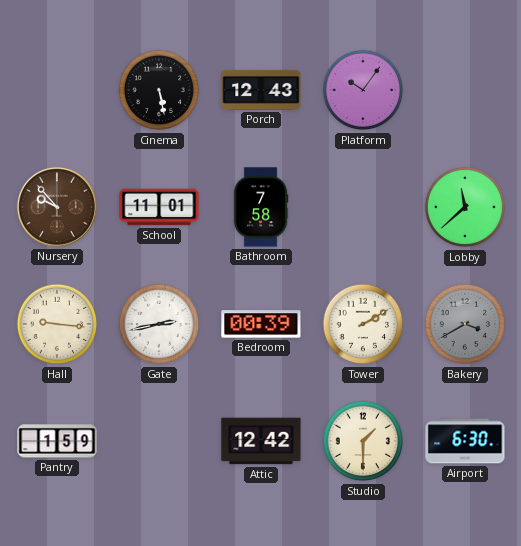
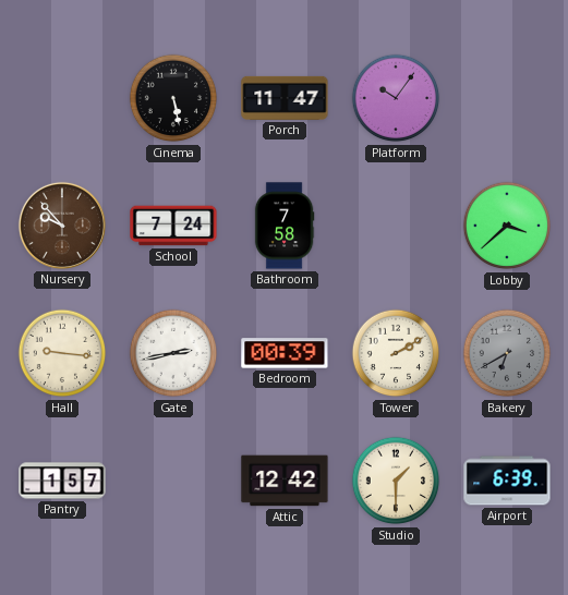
Porch: 12:43 -> 11:47 (285, 98)
School: 11:01 -> 7:24 (173, 226)
Lobby: 11:38 -> 3:38 (507, 226)
Bakery: 3:40 -> 6:40 (507, 353)
Pantry: 1:59 -> 1:57 (62, 481)
Airport: 6:30 -> 6:39 (507, 481)
